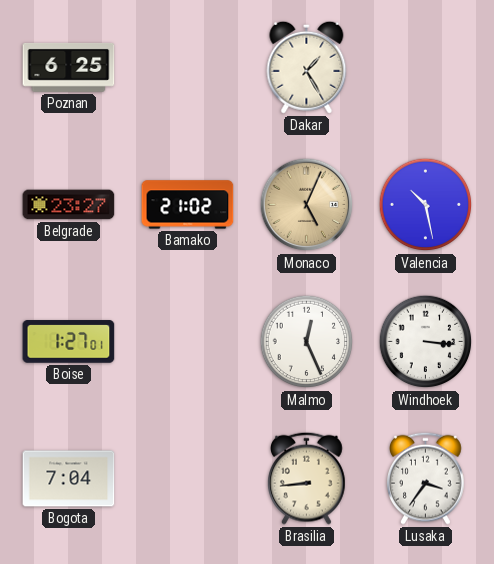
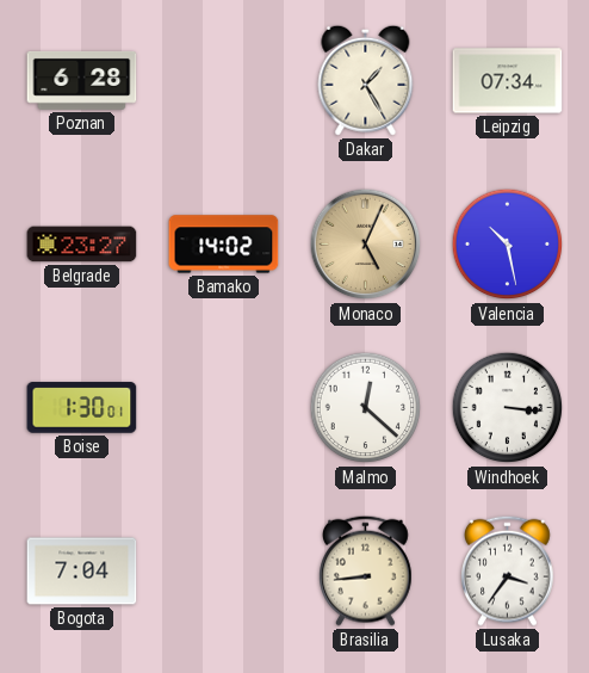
Poznan: 6:25 -> 6:28 (82, 80)
Leipzig: none -> 07:34 (508, 81)
Bamako: 21:02 -> 14:02 (224, 245)
Boise: 1:27 -> 1:30 (82, 408)
Malmo: 12:26 -> 12:22 (366, 408)
